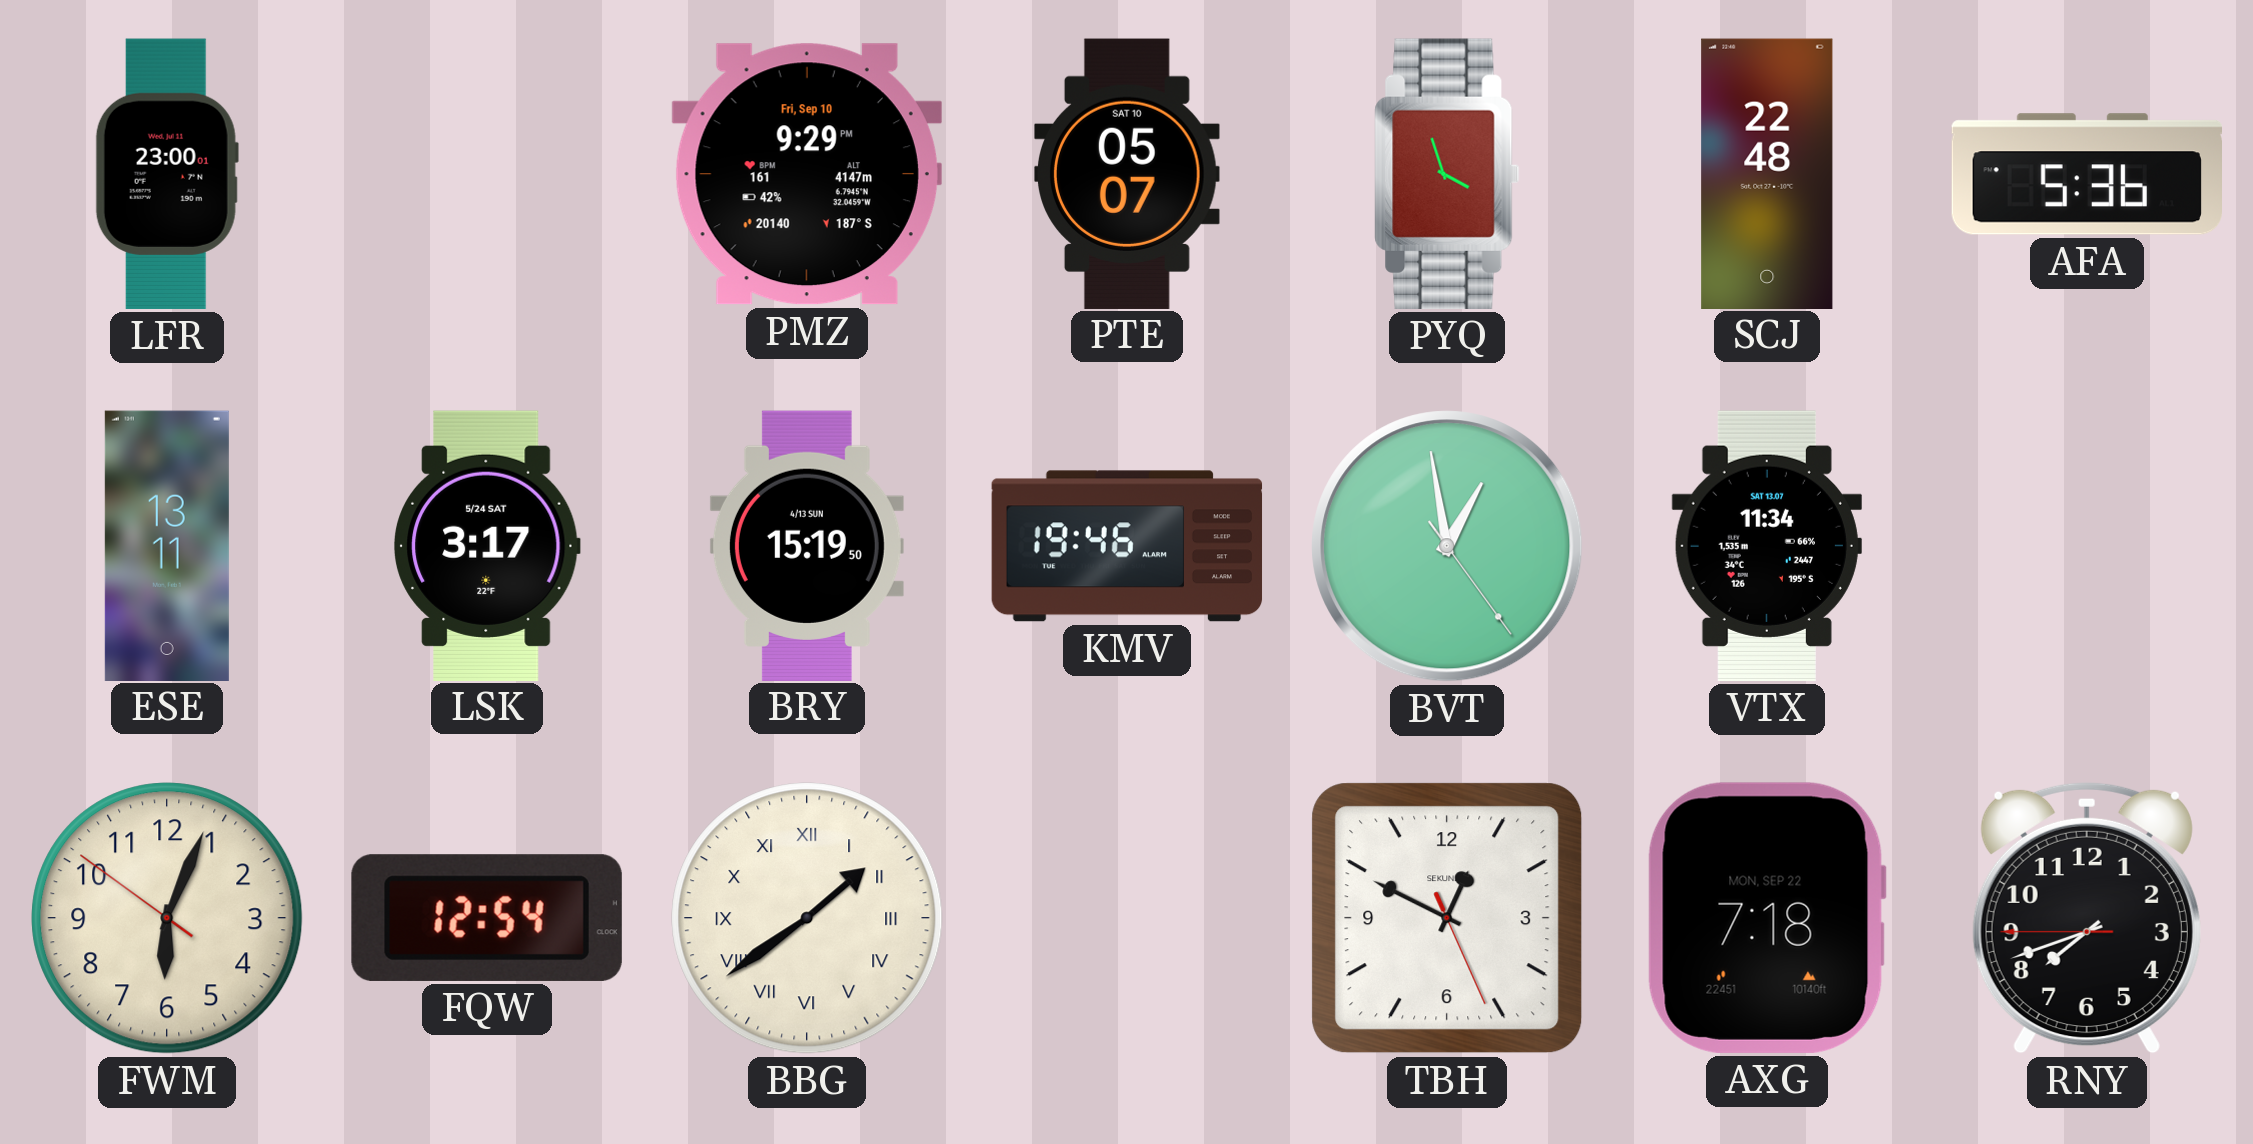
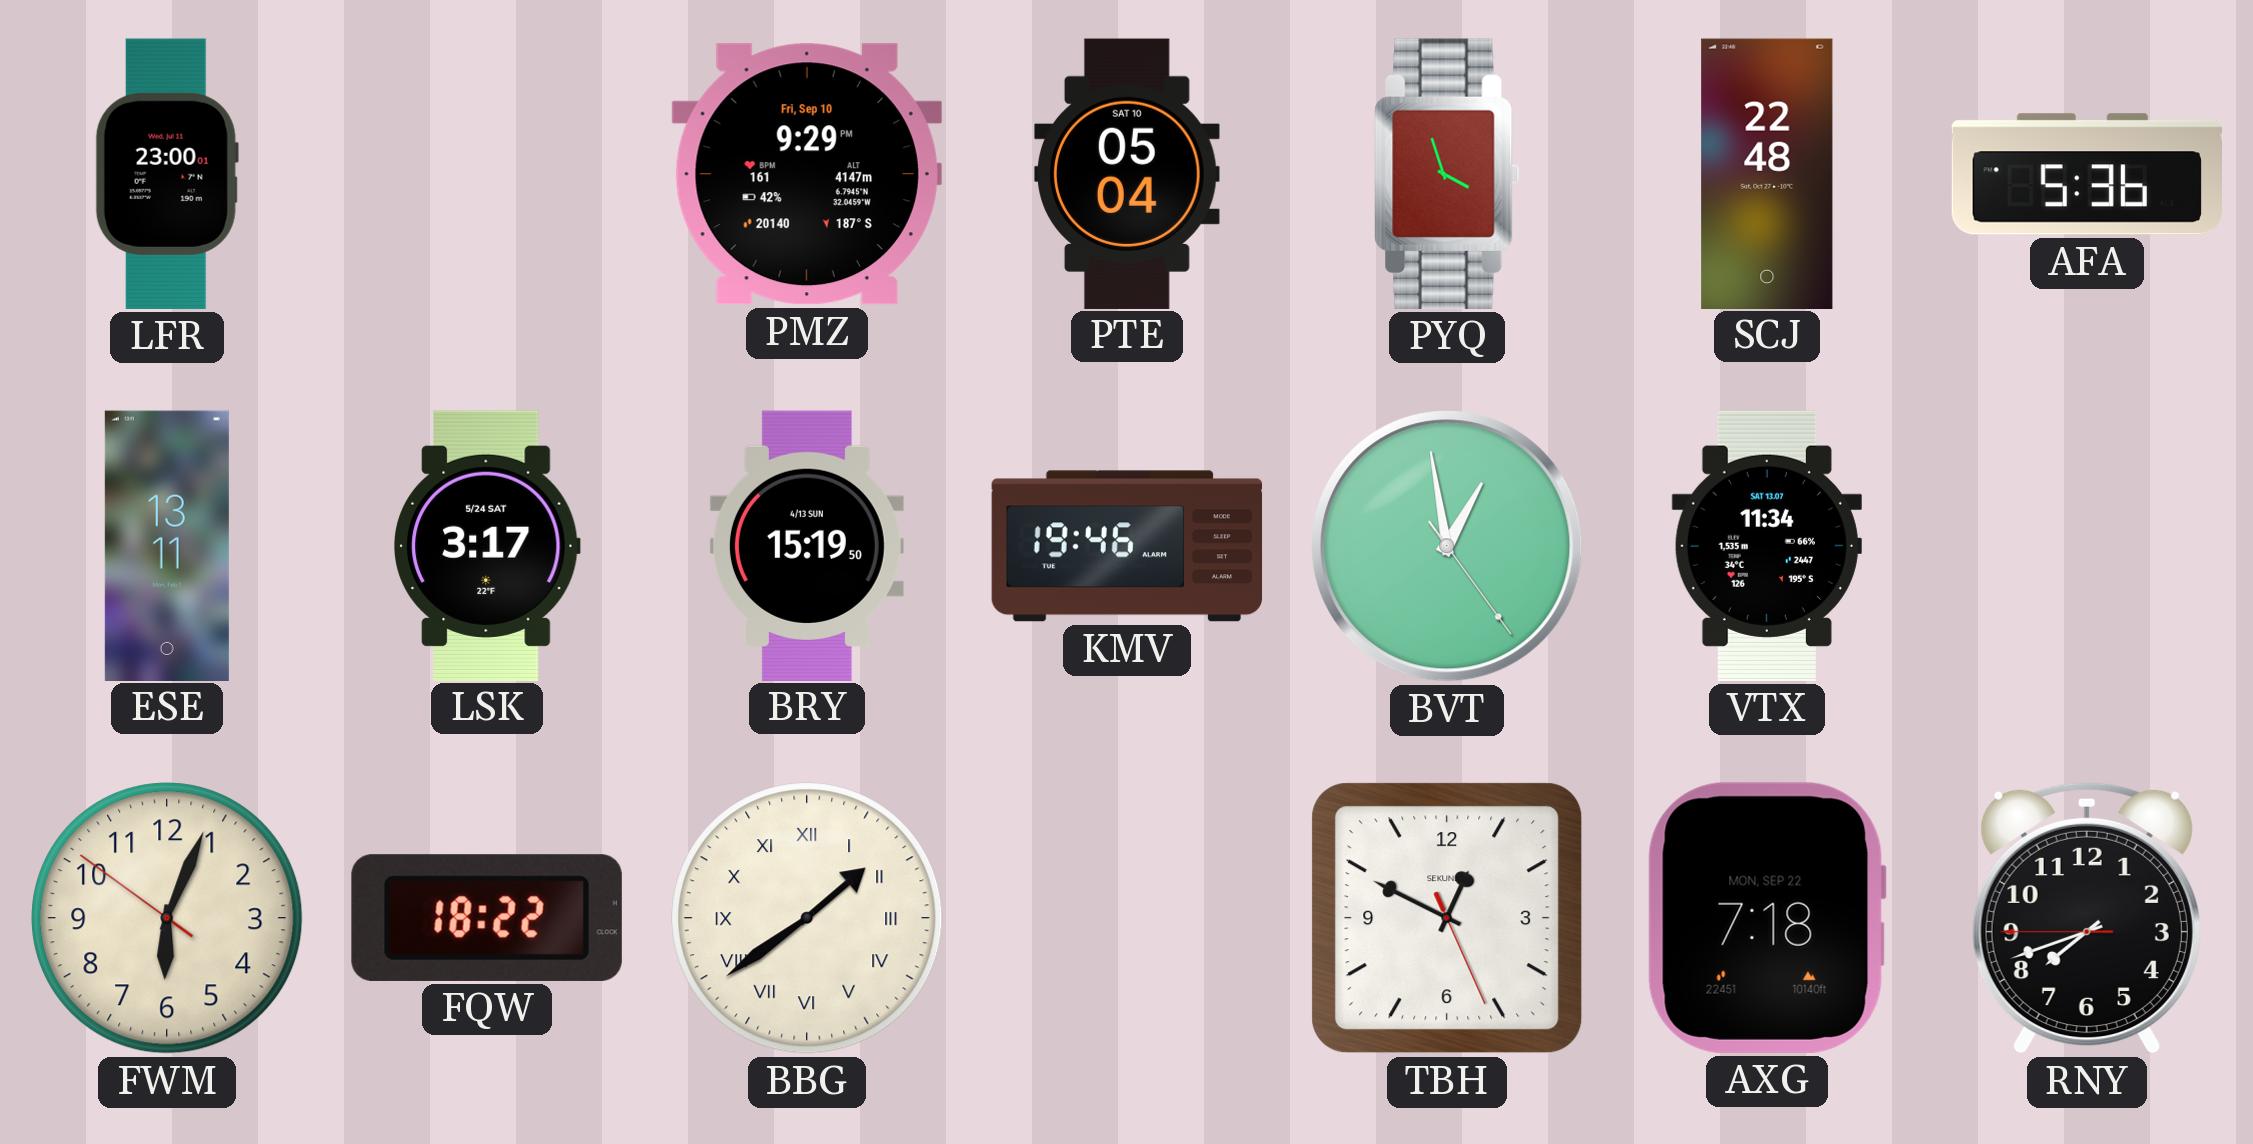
PTE: 05:07 -> 05:04 (1128, 173)
FQW: 12:54 -> 18:22 (487, 918)
